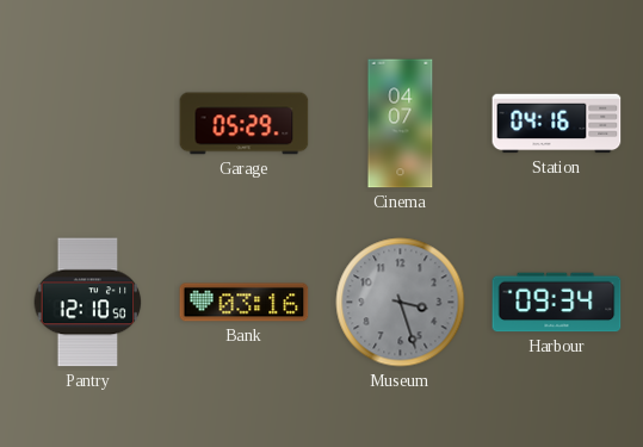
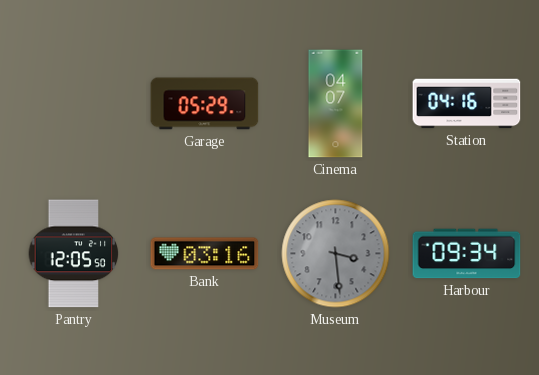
Pantry: 12:10 -> 12:05 (74, 254)
Museum: 3:27 -> 3:29 (336, 254)
